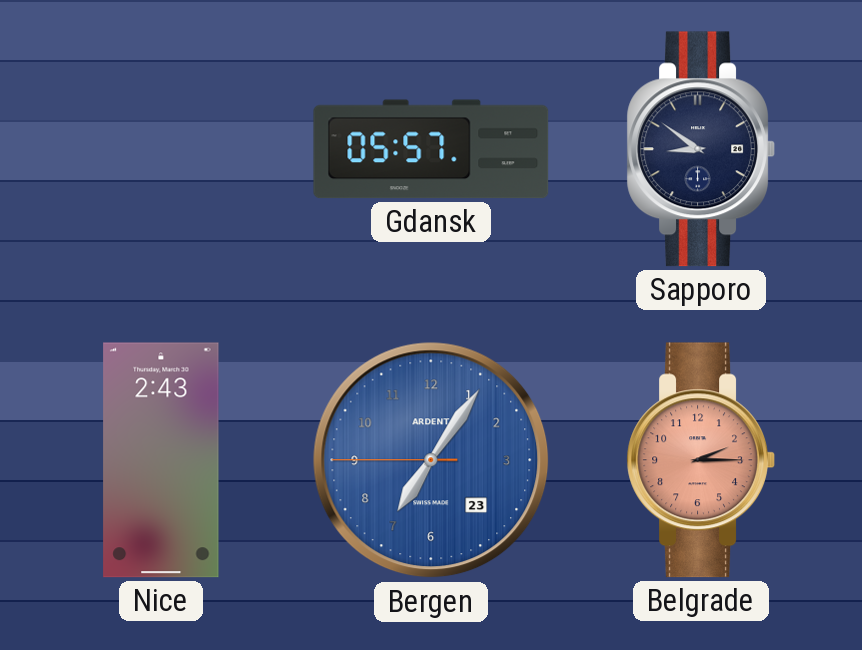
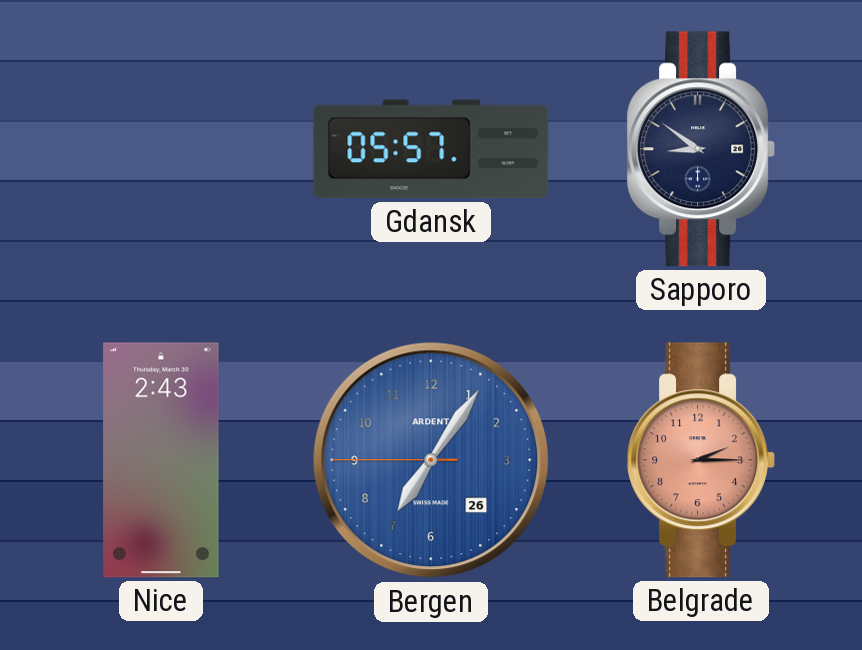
Bergen date: 23 -> 26 (431, 460)
